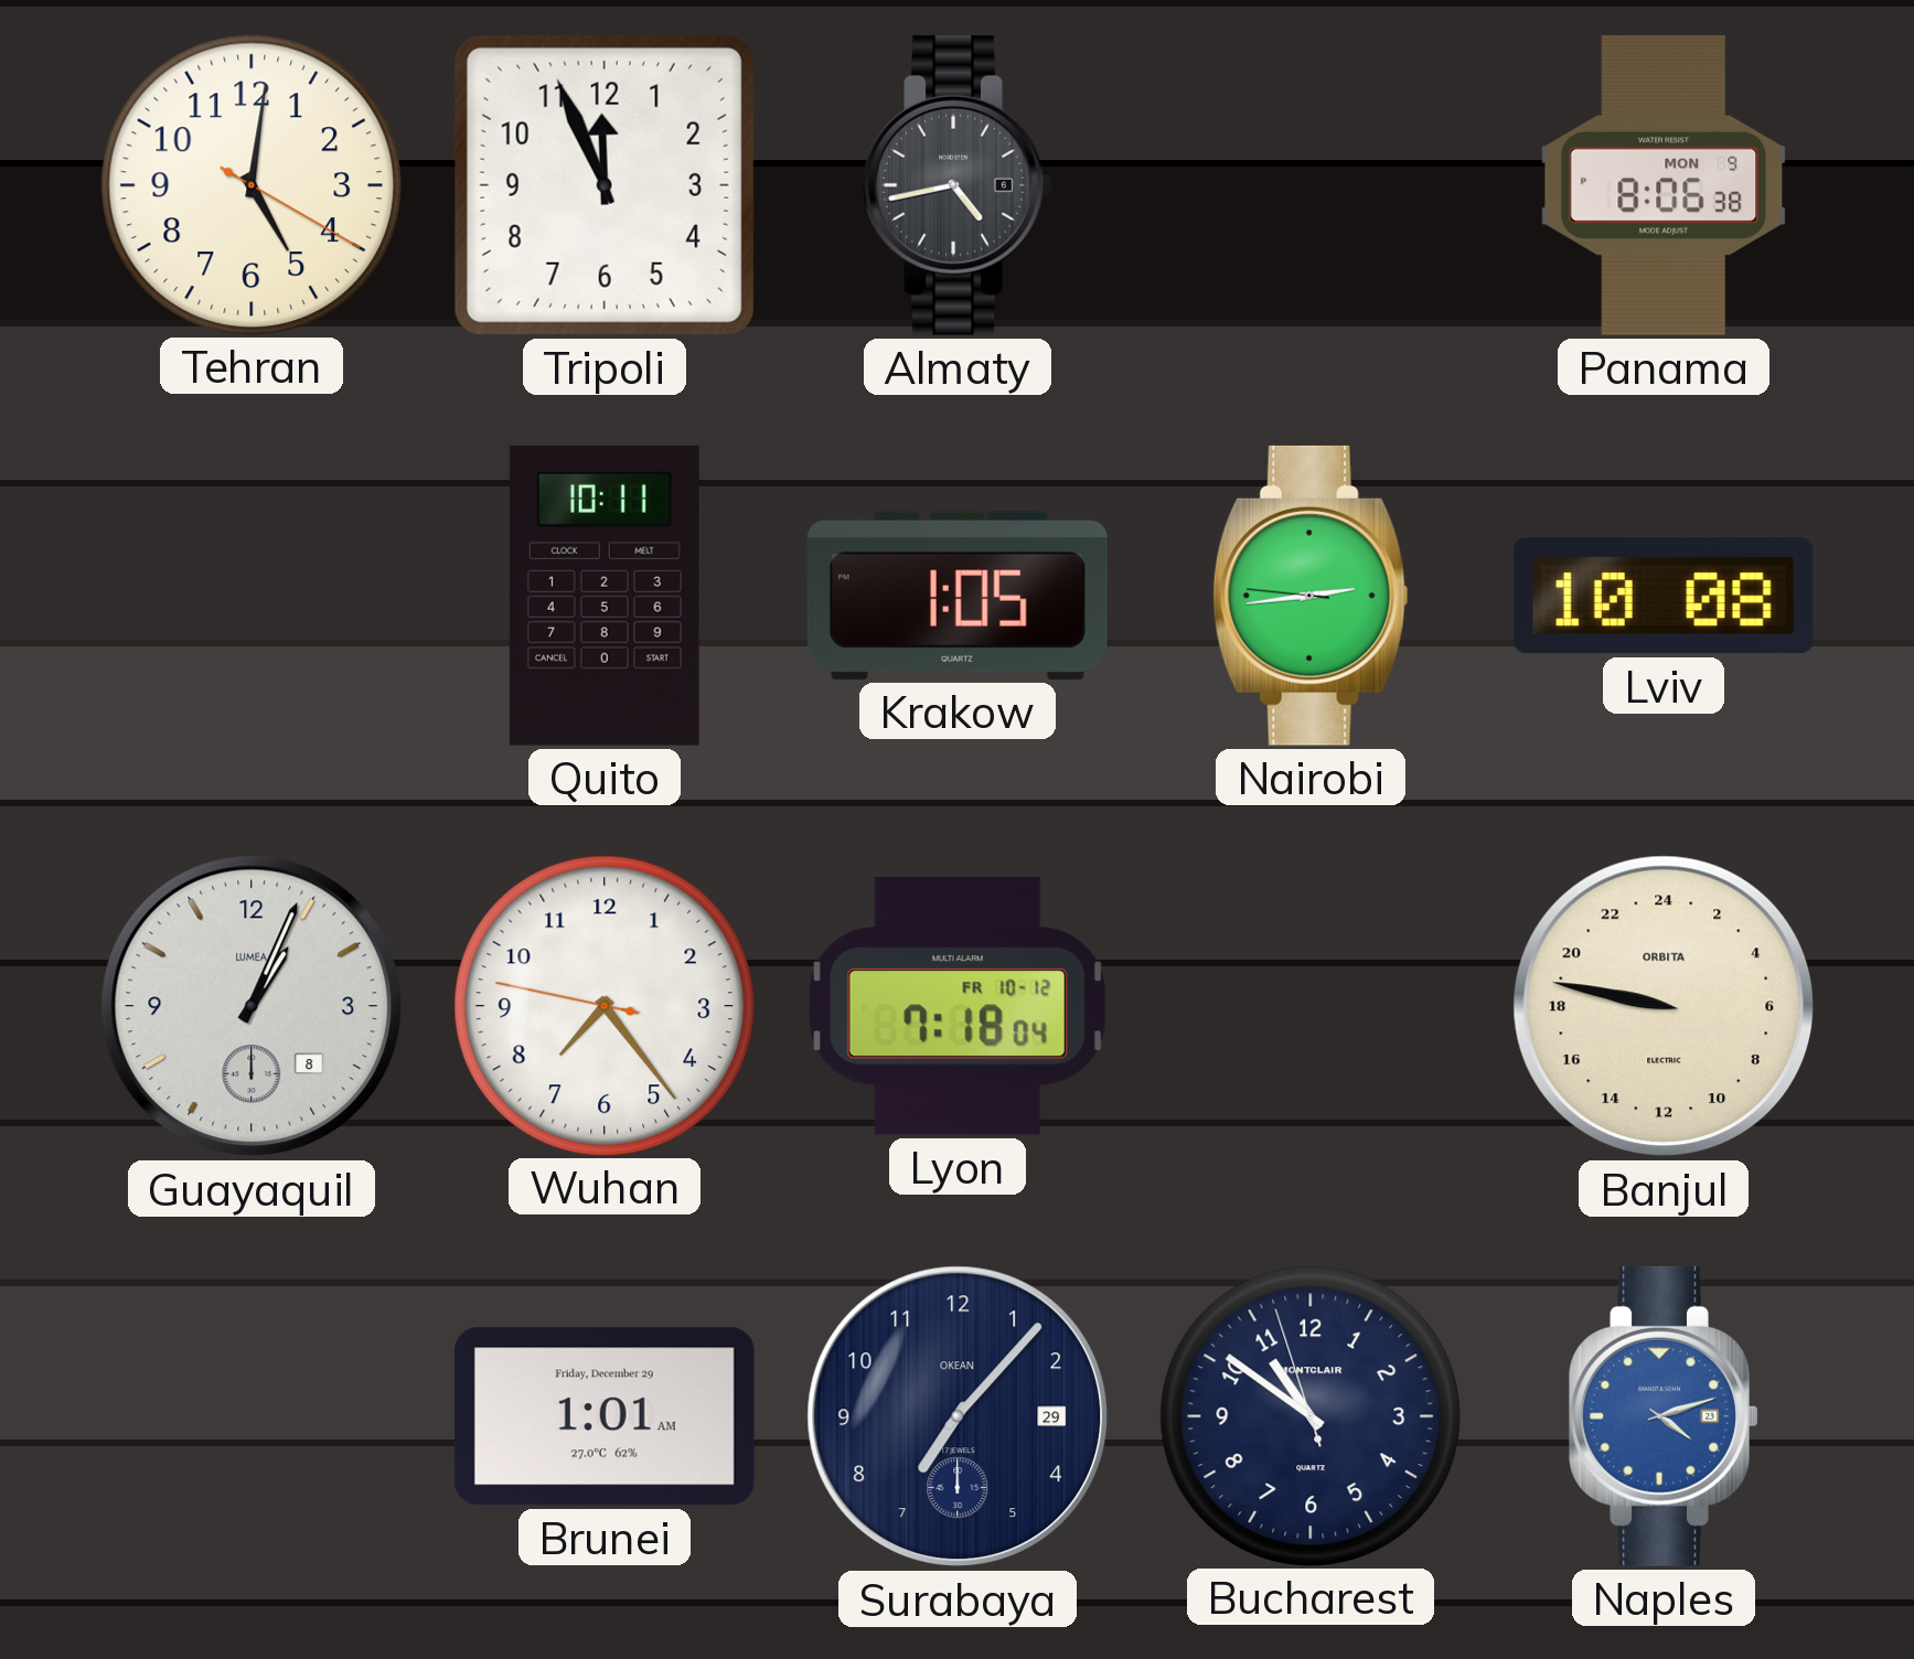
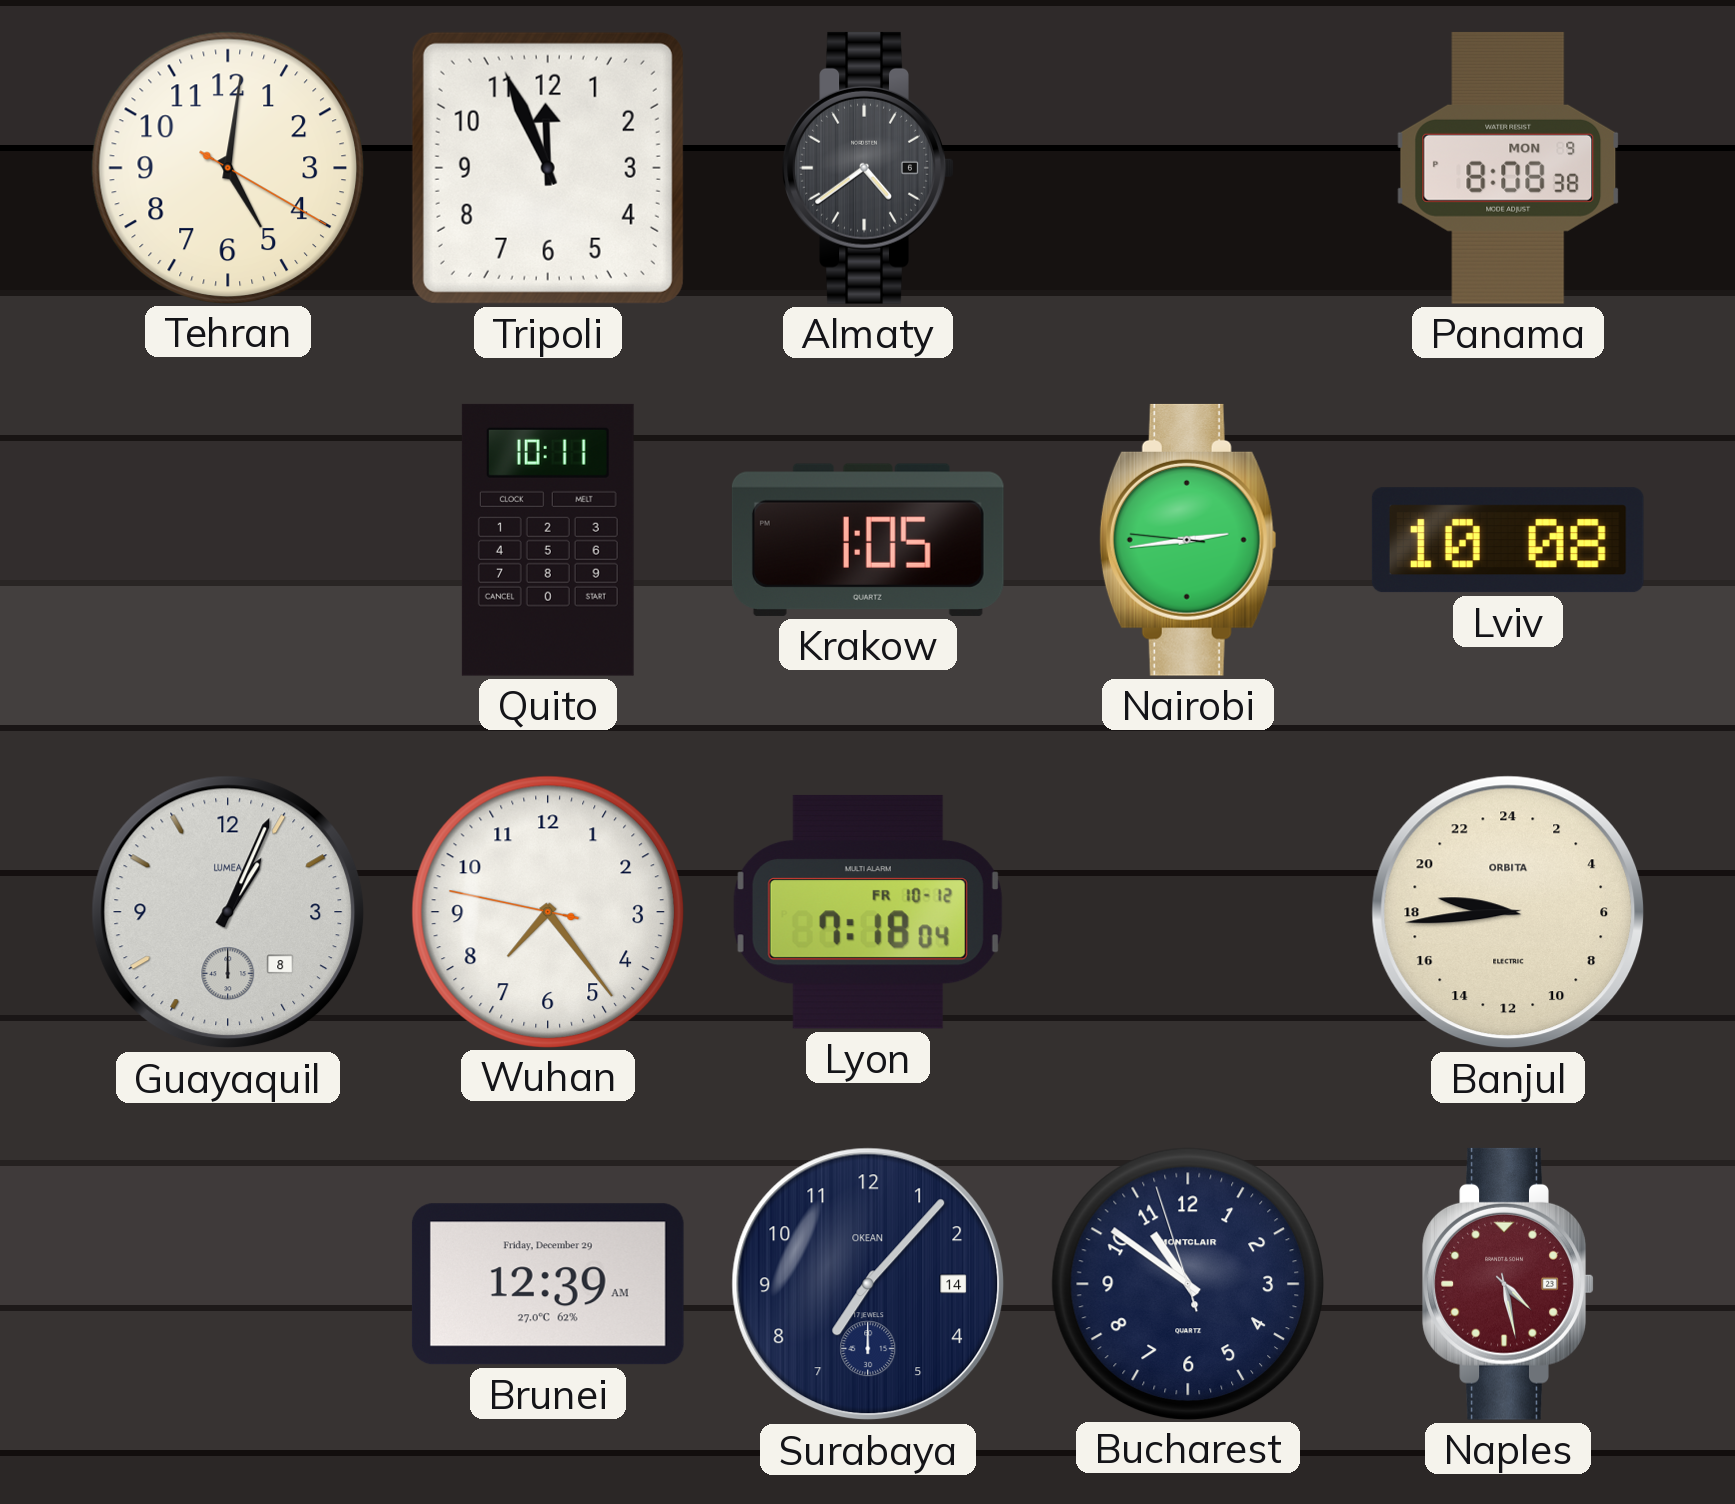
Almaty: 4:43 -> 4:39 (868, 168)
Panama: 8:06 -> 8:08 (1508, 168)
Banjul: 18:47 -> 18:44 (1508, 912)
Brunei: 1:01 -> 12:39 (548, 1284)
Surabaya date: 29 -> 14 (868, 1284)
Naples: 4:12 -> 4:28 (1508, 1284)
Naples dial: blue -> burgundy (1508, 1284)
